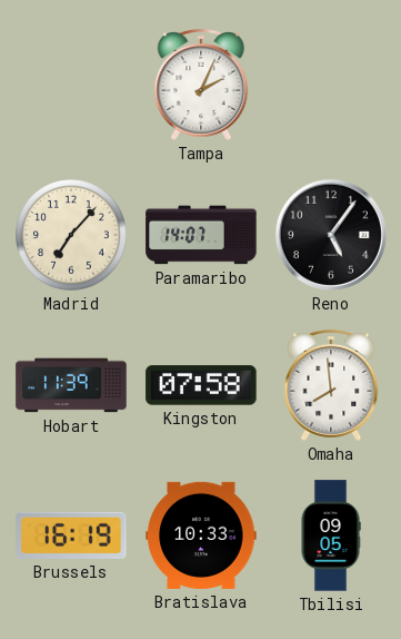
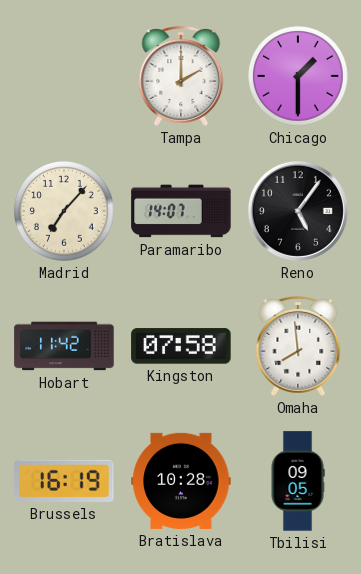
Tampa: 2:04 -> 2:00 (181, 76)
Chicago: none -> 1:30 (299, 77)
Hobart: 11:39 -> 11:42 (64, 346)
Bratislava: 10:33 -> 10:28 (181, 481)
